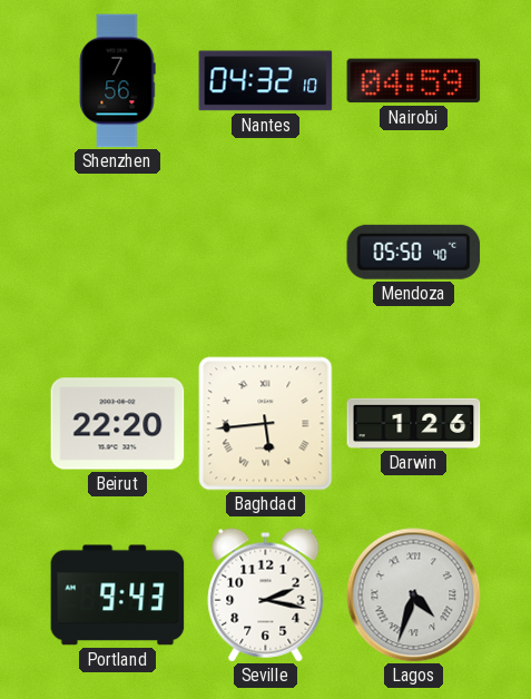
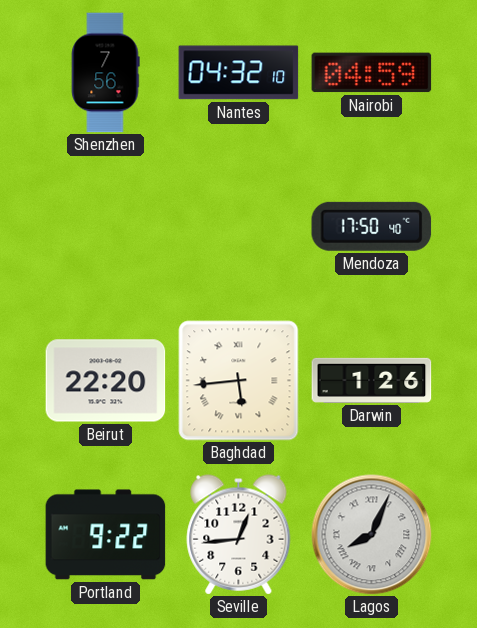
Mendoza: 05:50 -> 17:50 (372, 226)
Portland: 9:43 -> 9:22 (106, 535)
Seville: 2:17 -> 12:44 (239, 535)
Lagos: 4:33 -> 8:04 (372, 535)
